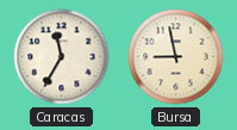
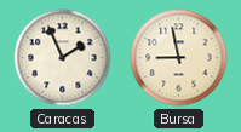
Caracas: 11:35 -> 1:56 (63, 58)
